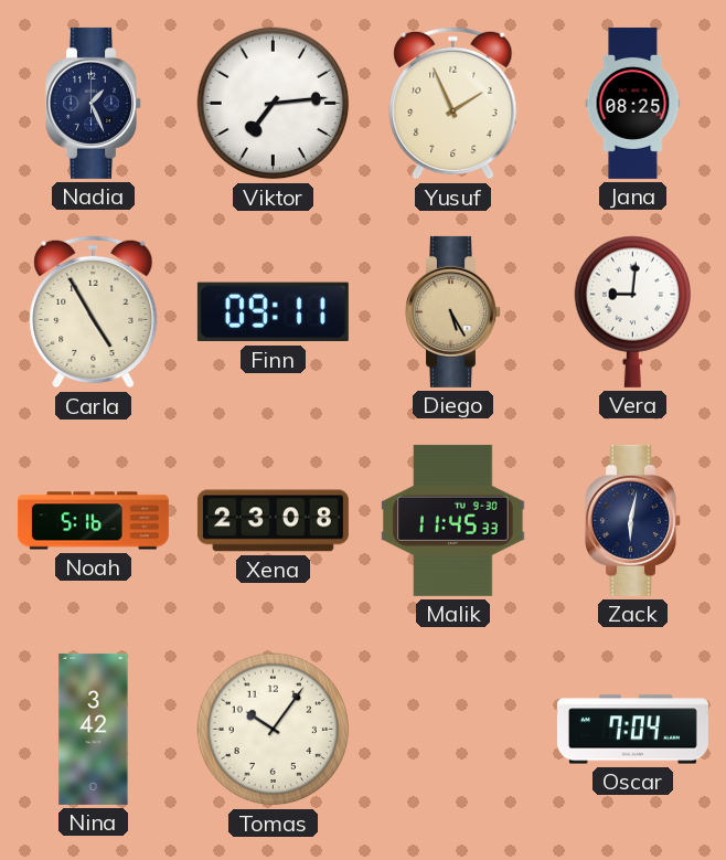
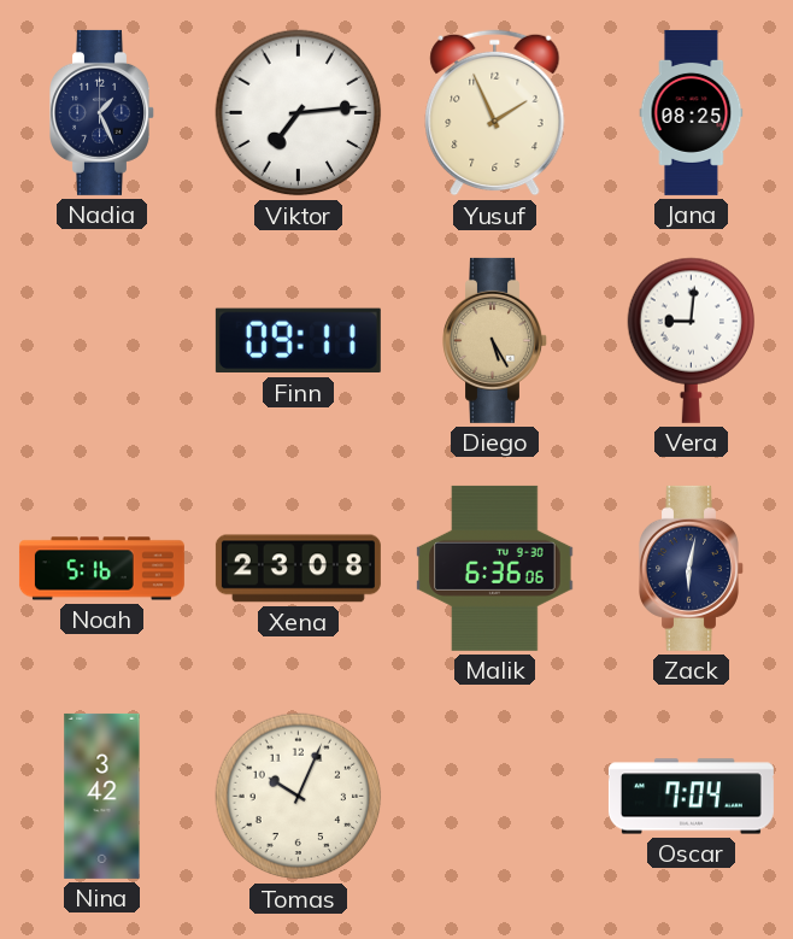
Carla: 4:55 -> none (94, 312)
Malik: 11:45 -> 6:36 (495, 568)
Tomas: 10:06 -> 10:04 (299, 797)
